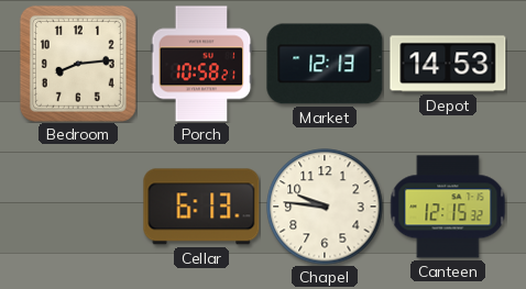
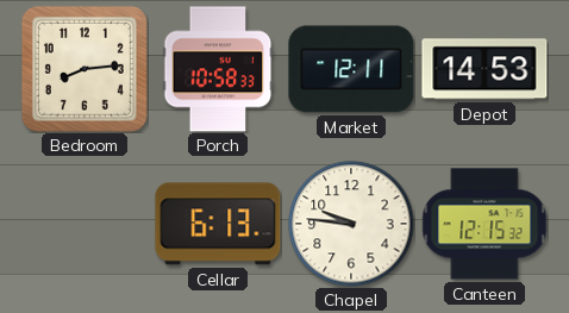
Porch: 10:58:21 -> 10:58:33 (218, 69)
Market: 12:13 -> 12:11 (351, 69)
